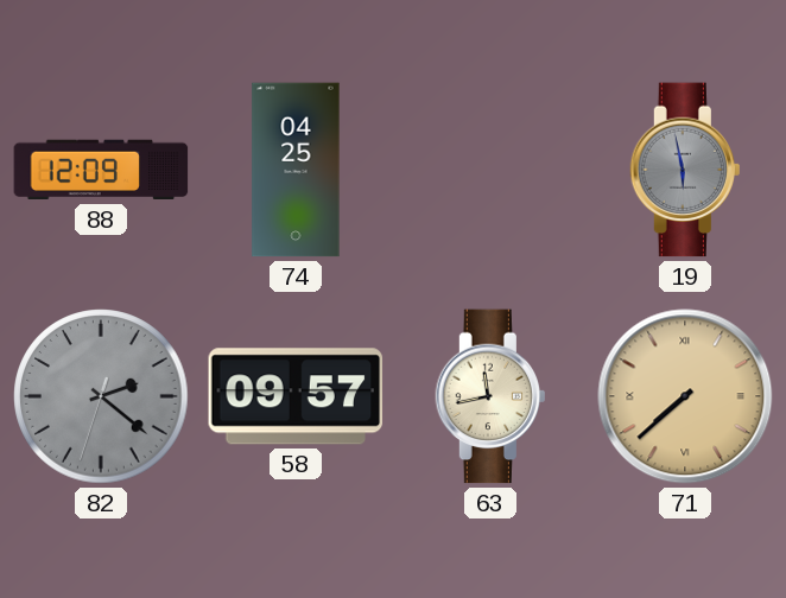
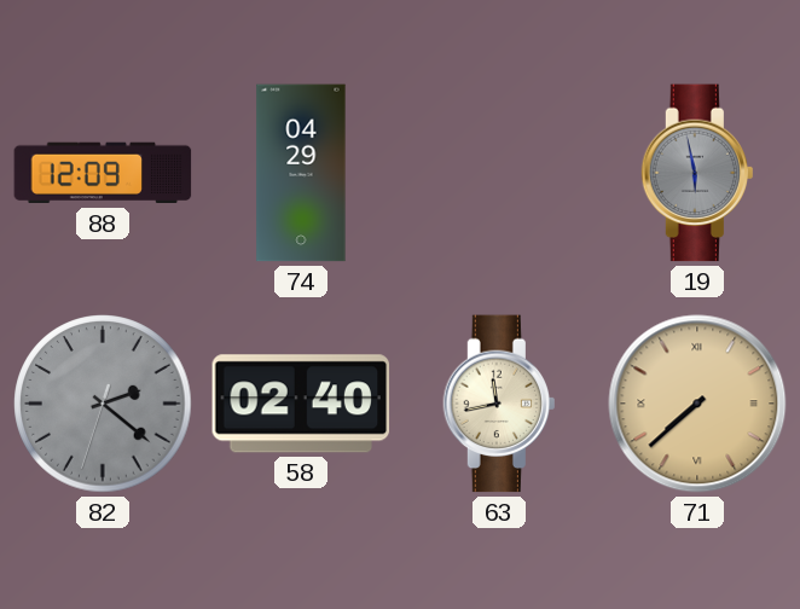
74: 04:25 -> 04:29 (301, 173)
58: 09:57 -> 02:40 (301, 404)
